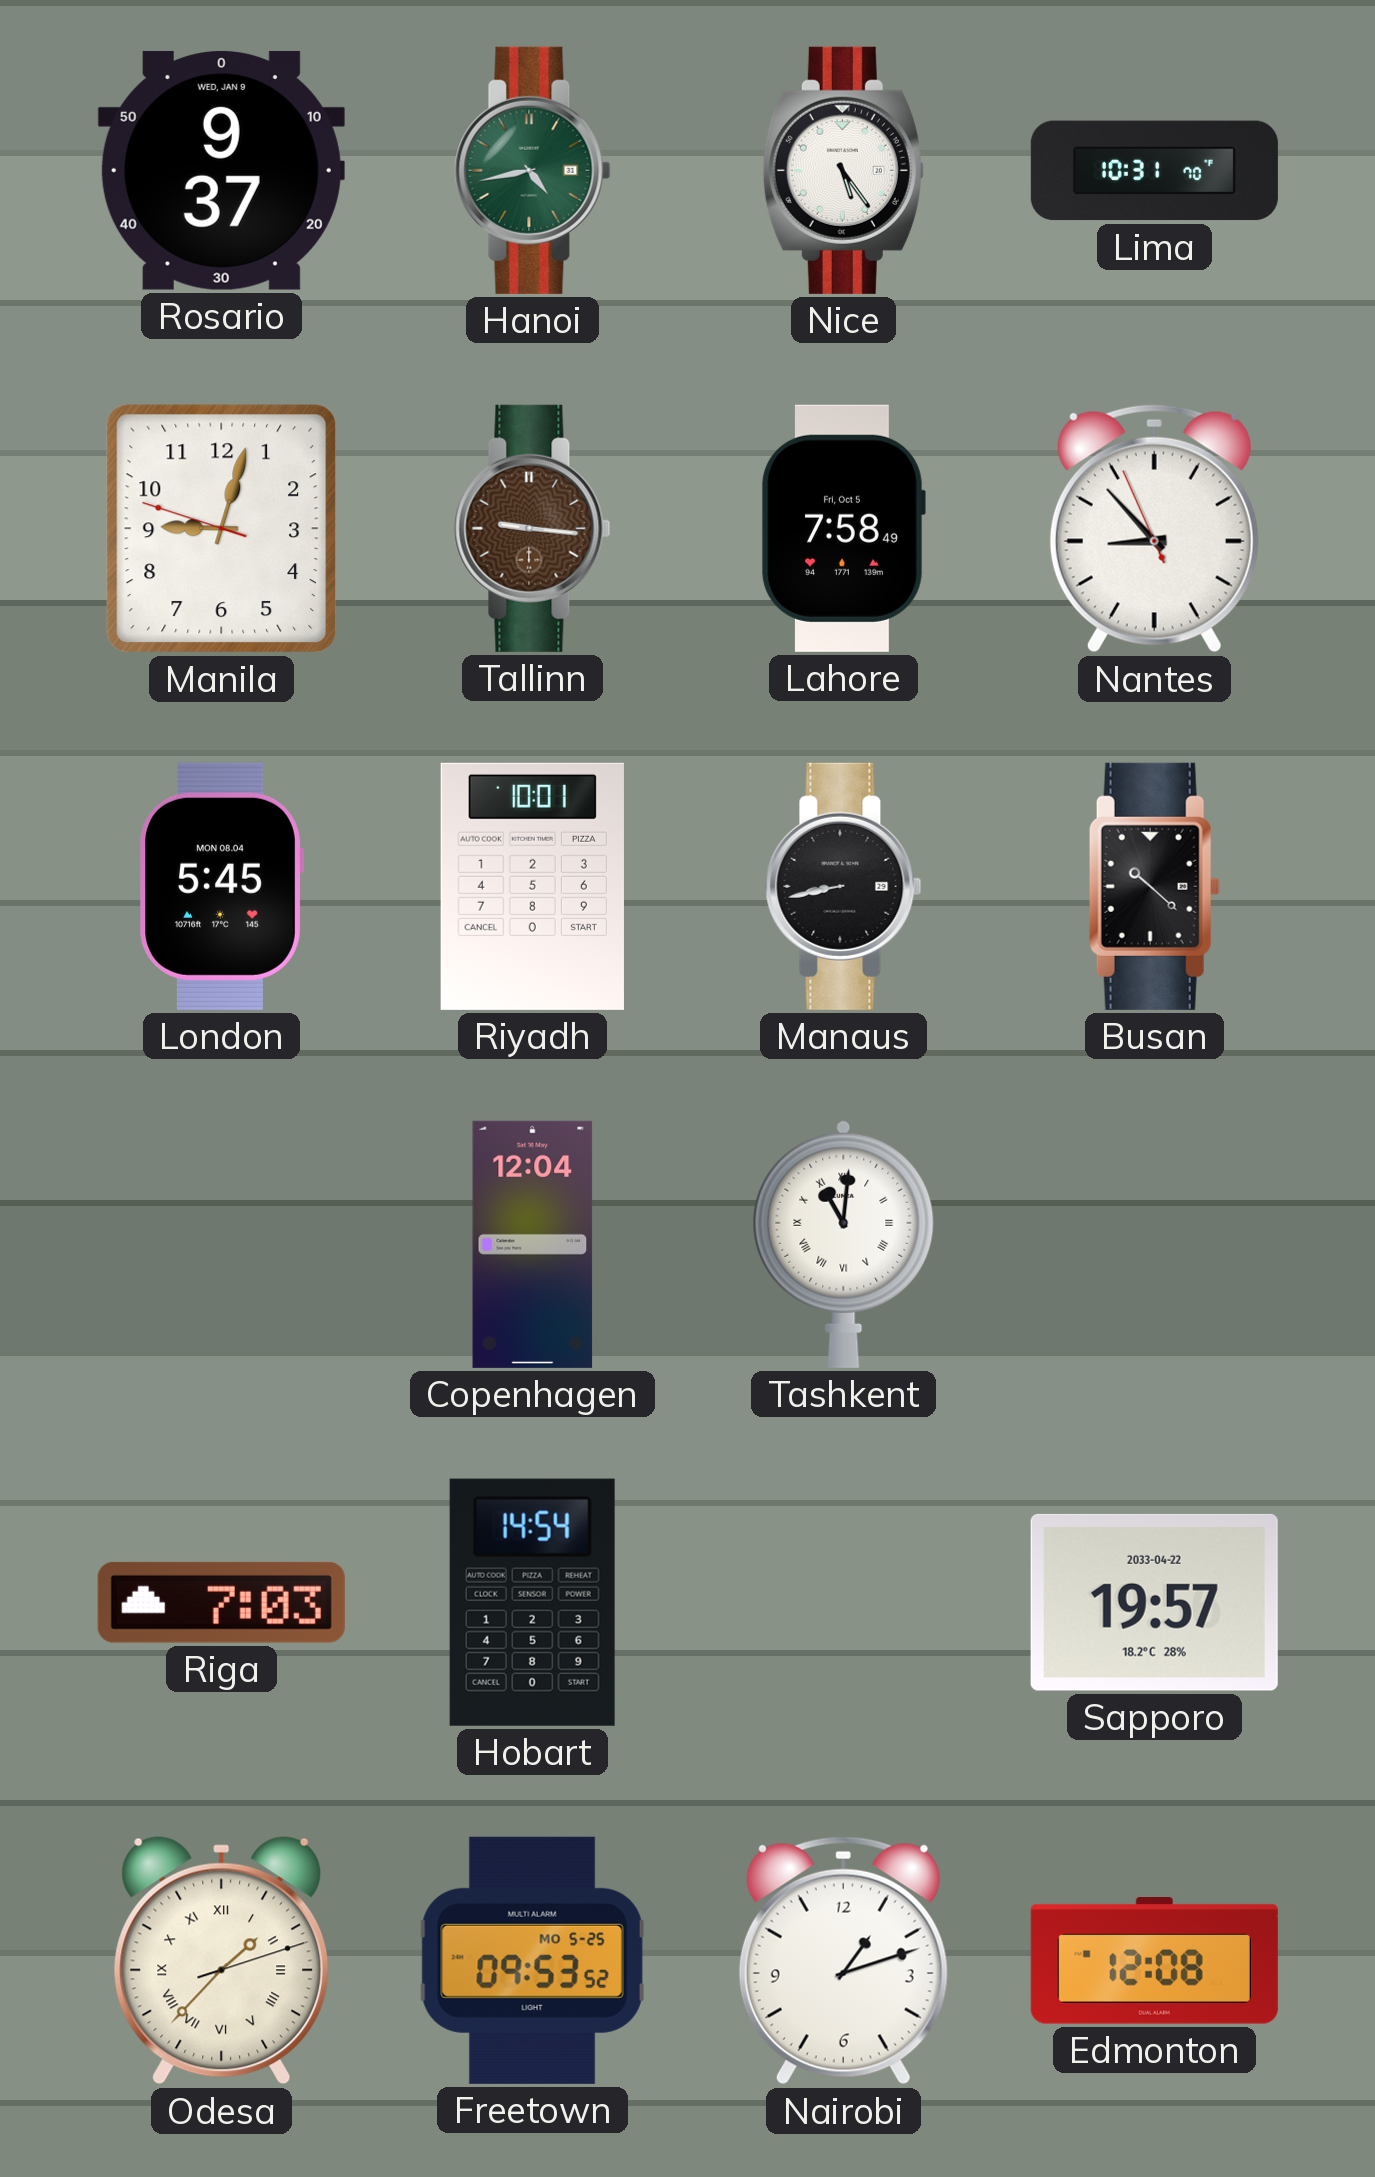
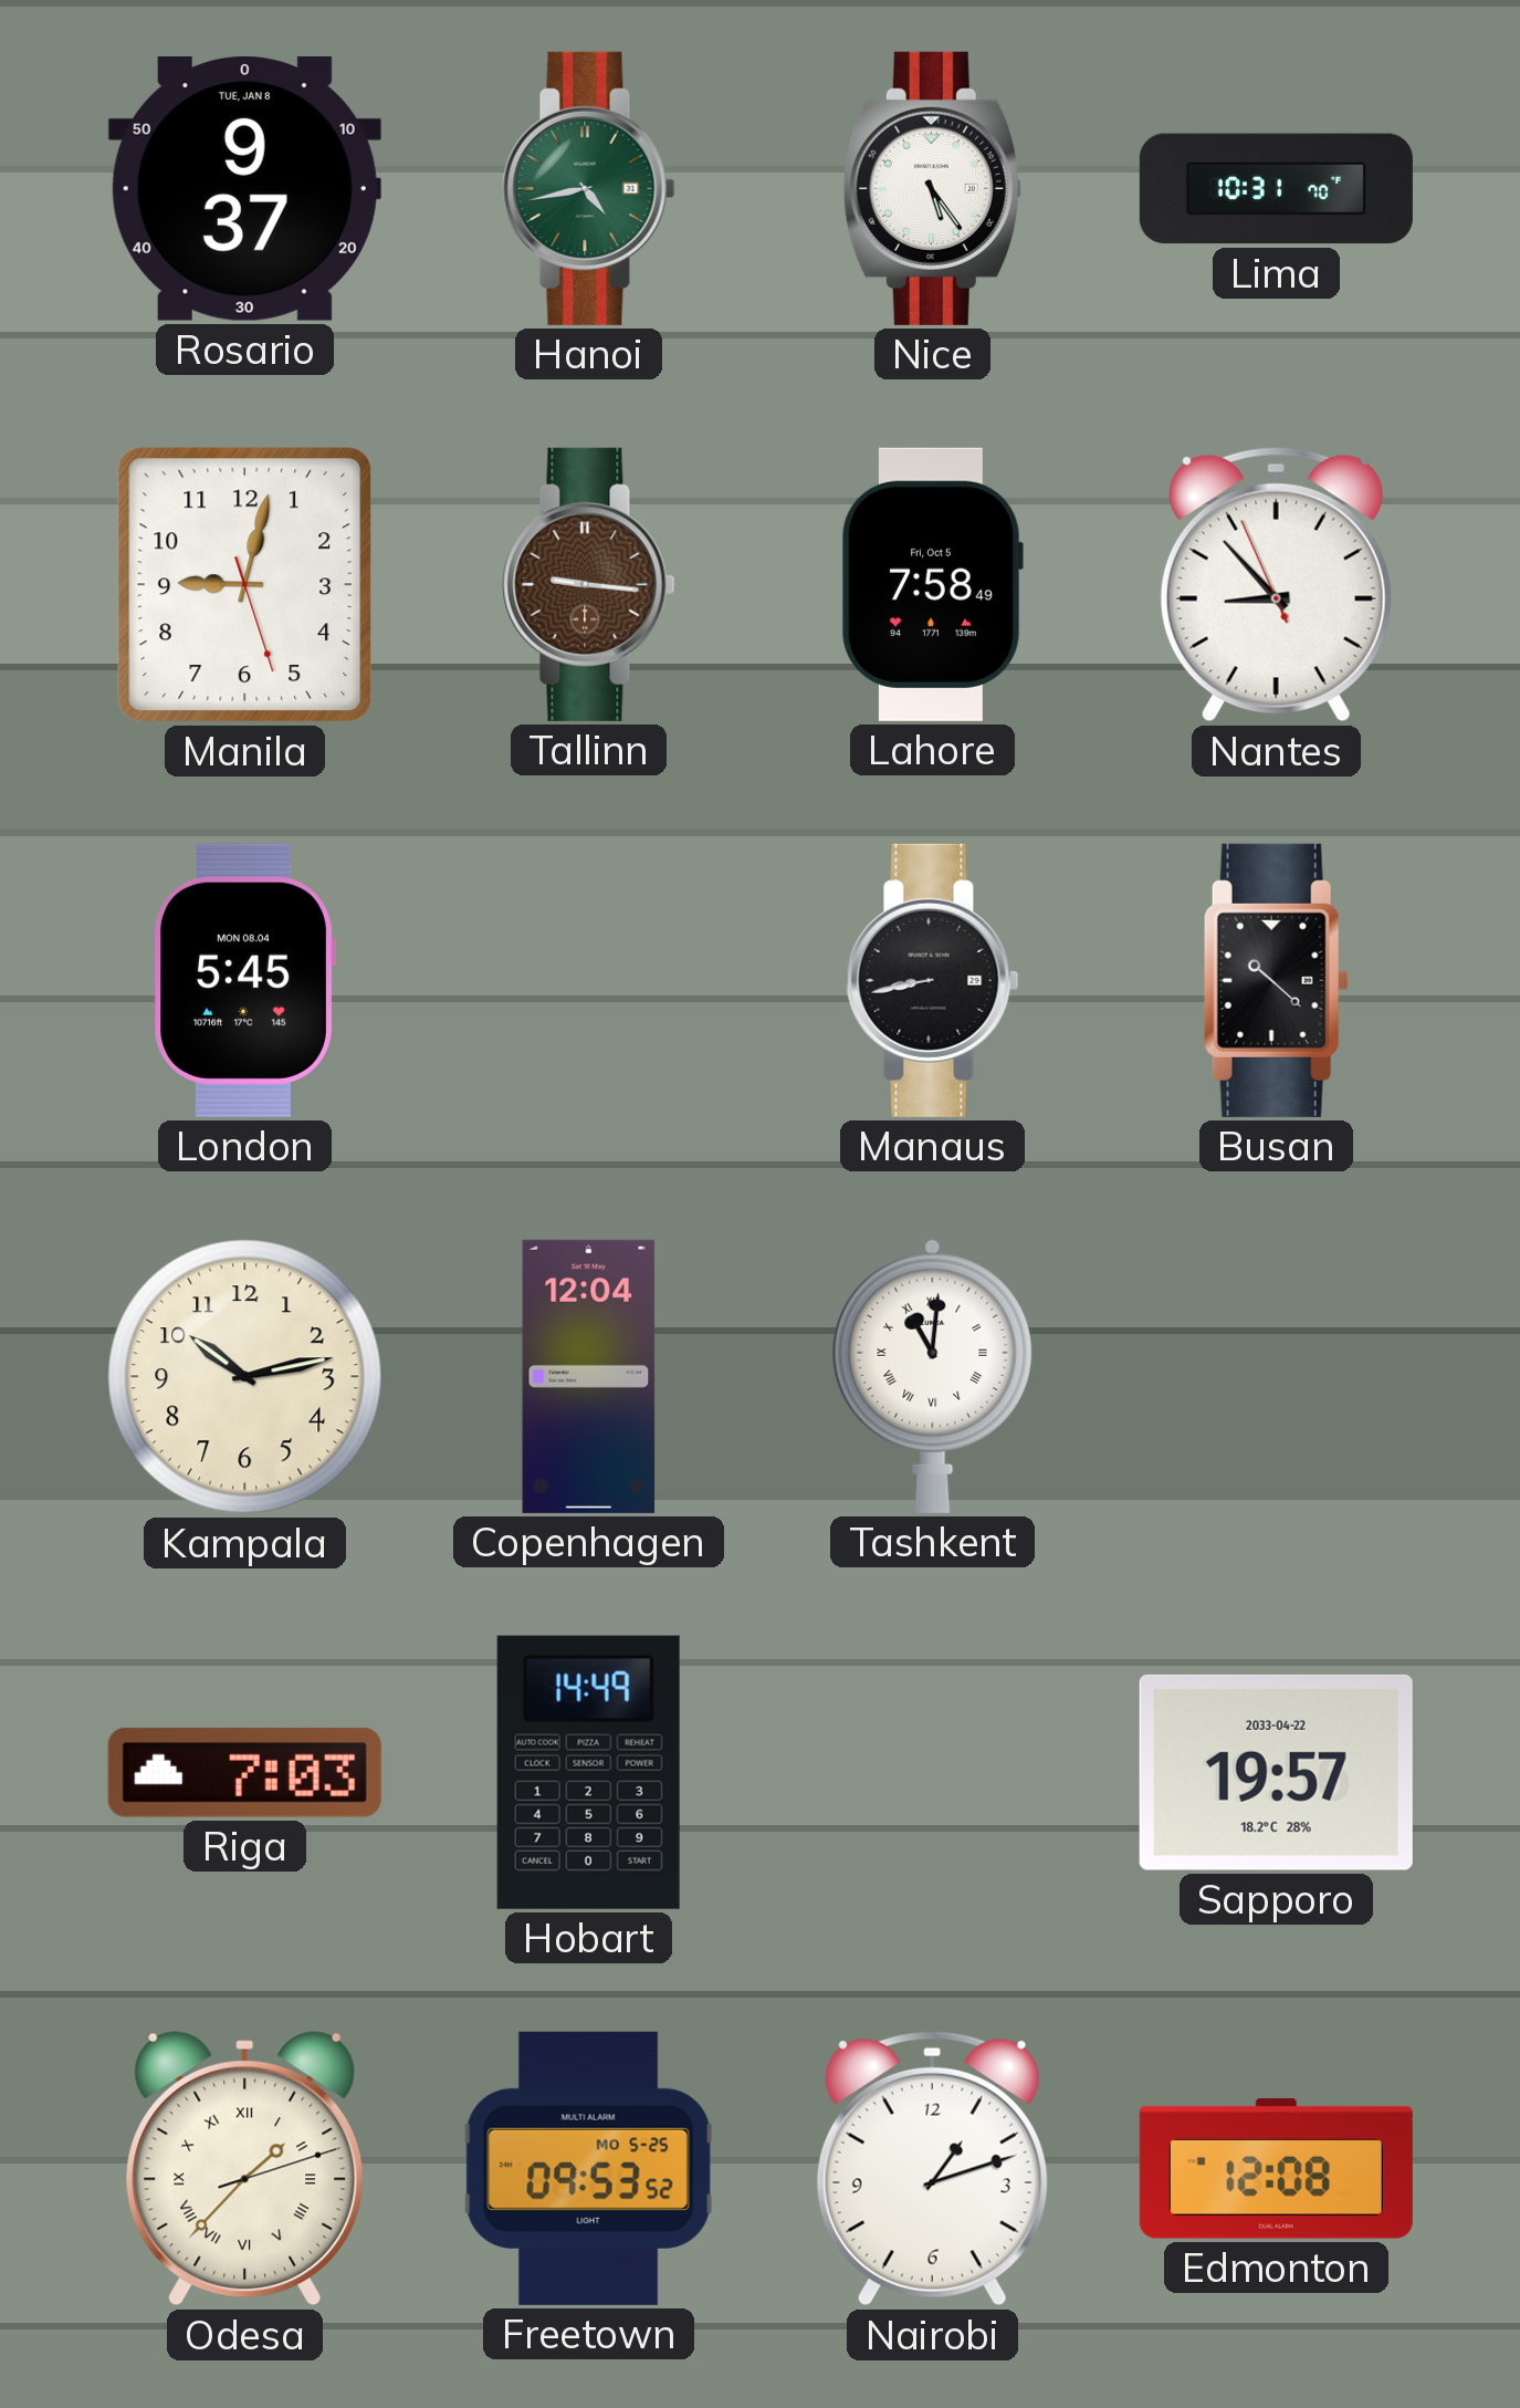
Rosario date: WED, JAN 9 -> TUE, JAN 8 (244, 188)
Manila: 9:02:48 -> 9:02:27 (245, 585)
Riyadh: 10:01 -> none (532, 886)
Kampala: none -> 10:13 (245, 1377)
Hobart: 14:54 -> 14:49 (588, 1772)
